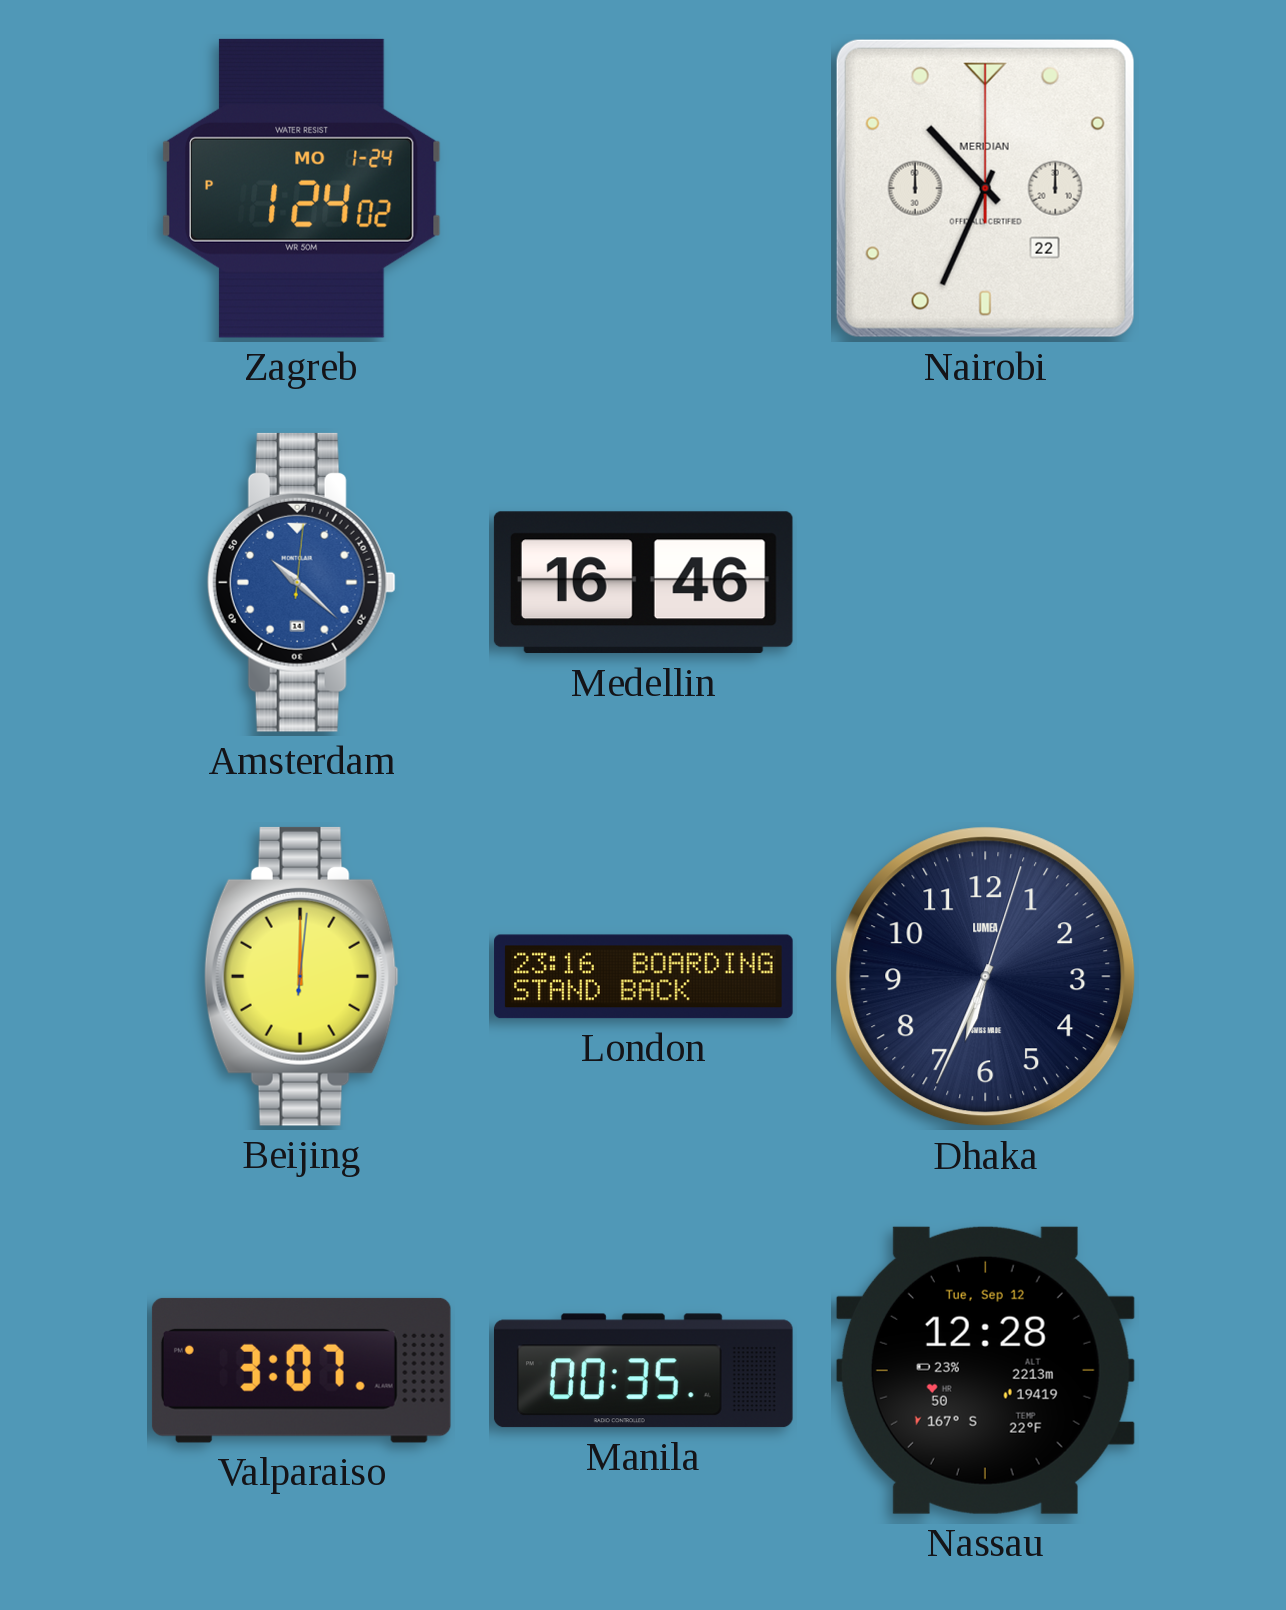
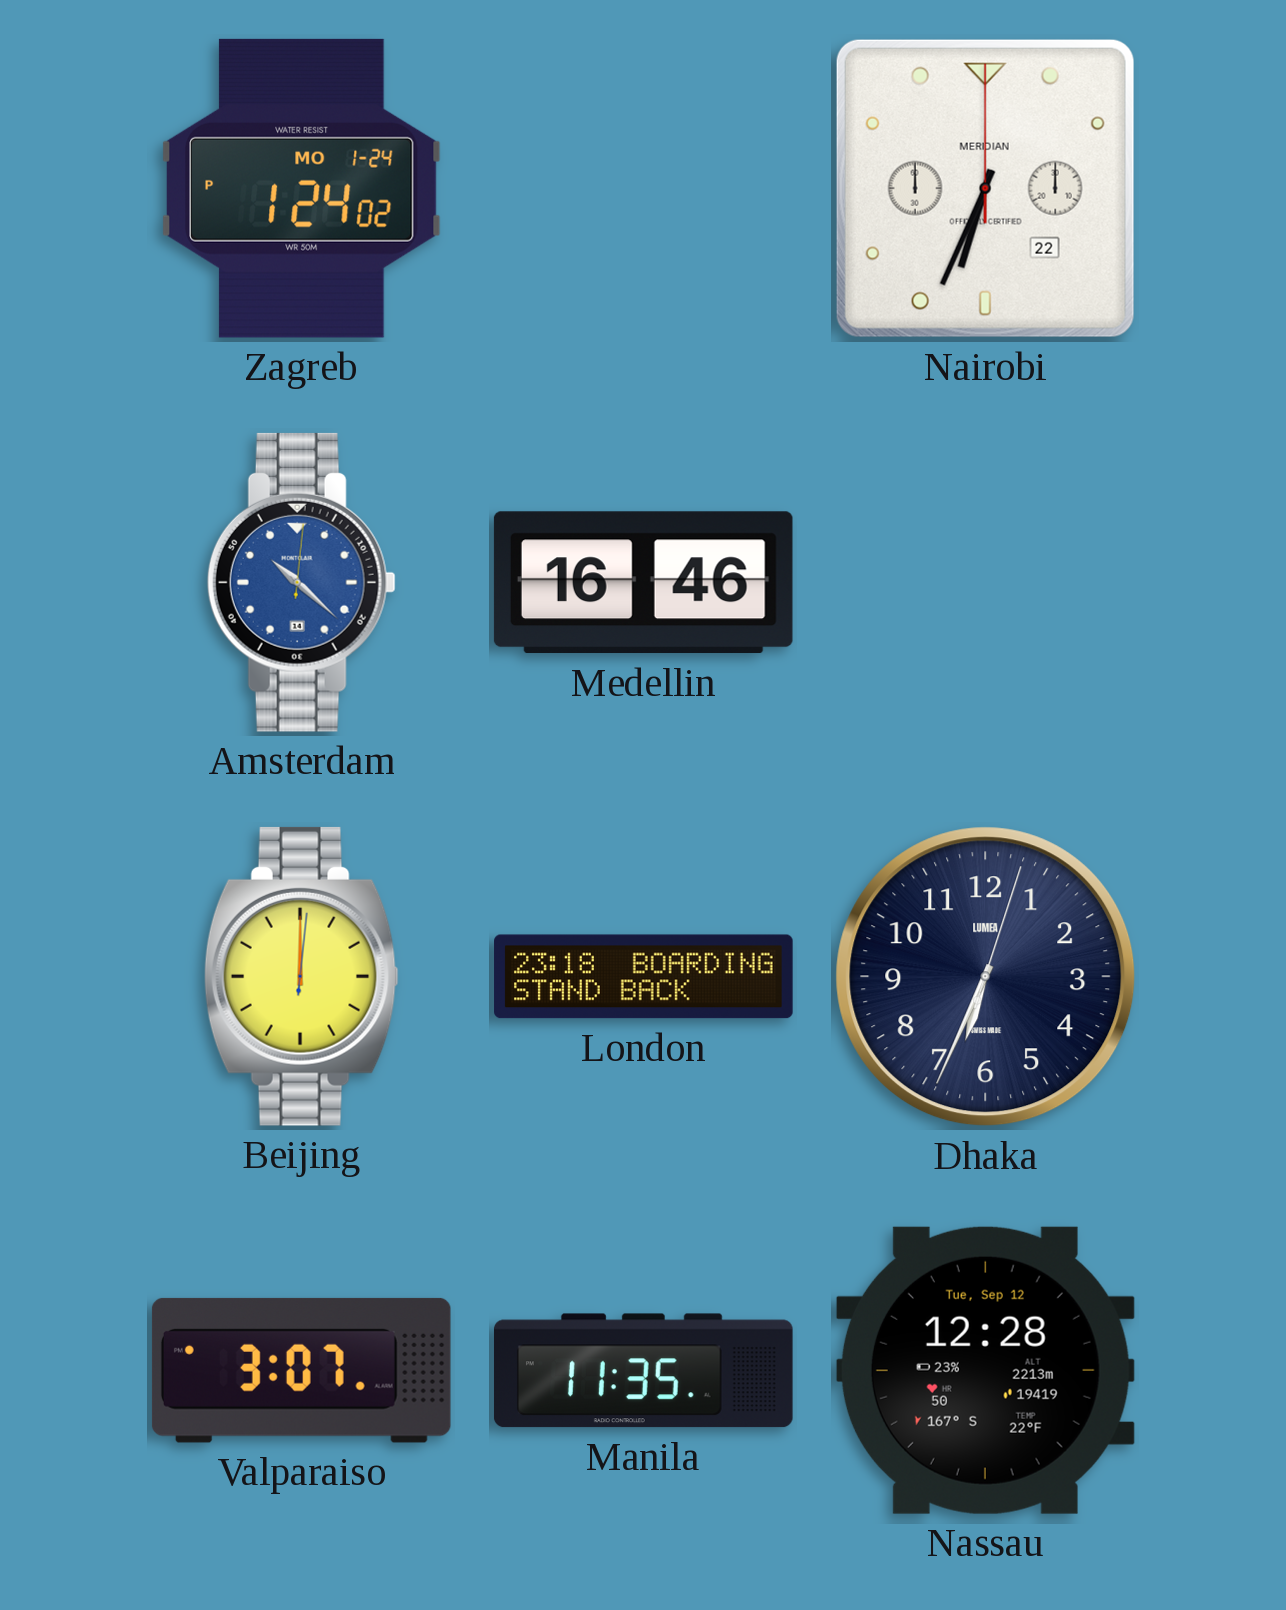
Nairobi: 10:34 -> 6:34 (985, 188)
London: 23:16 -> 23:18 (644, 977)
Manila: 00:35 -> 11:35 (643, 1371)
